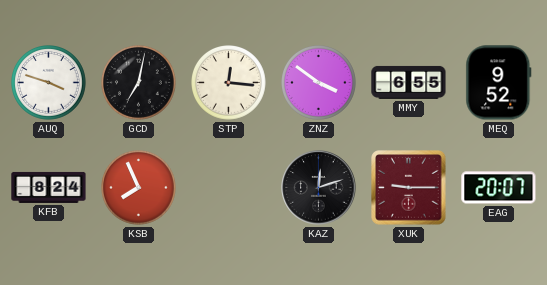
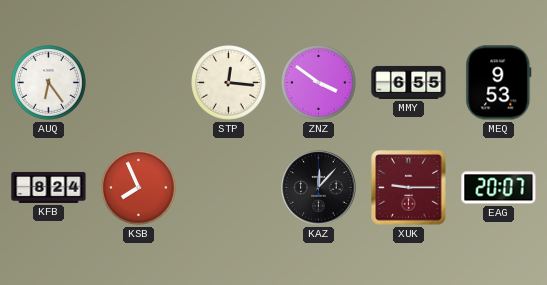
AUQ: 3:48 -> 6:24 (49, 83)
GCD: 7:02 -> none (139, 83)
MEQ: 9:52 -> 9:53 (499, 83)
KAZ: 12:12 -> 12:07 (319, 188)
